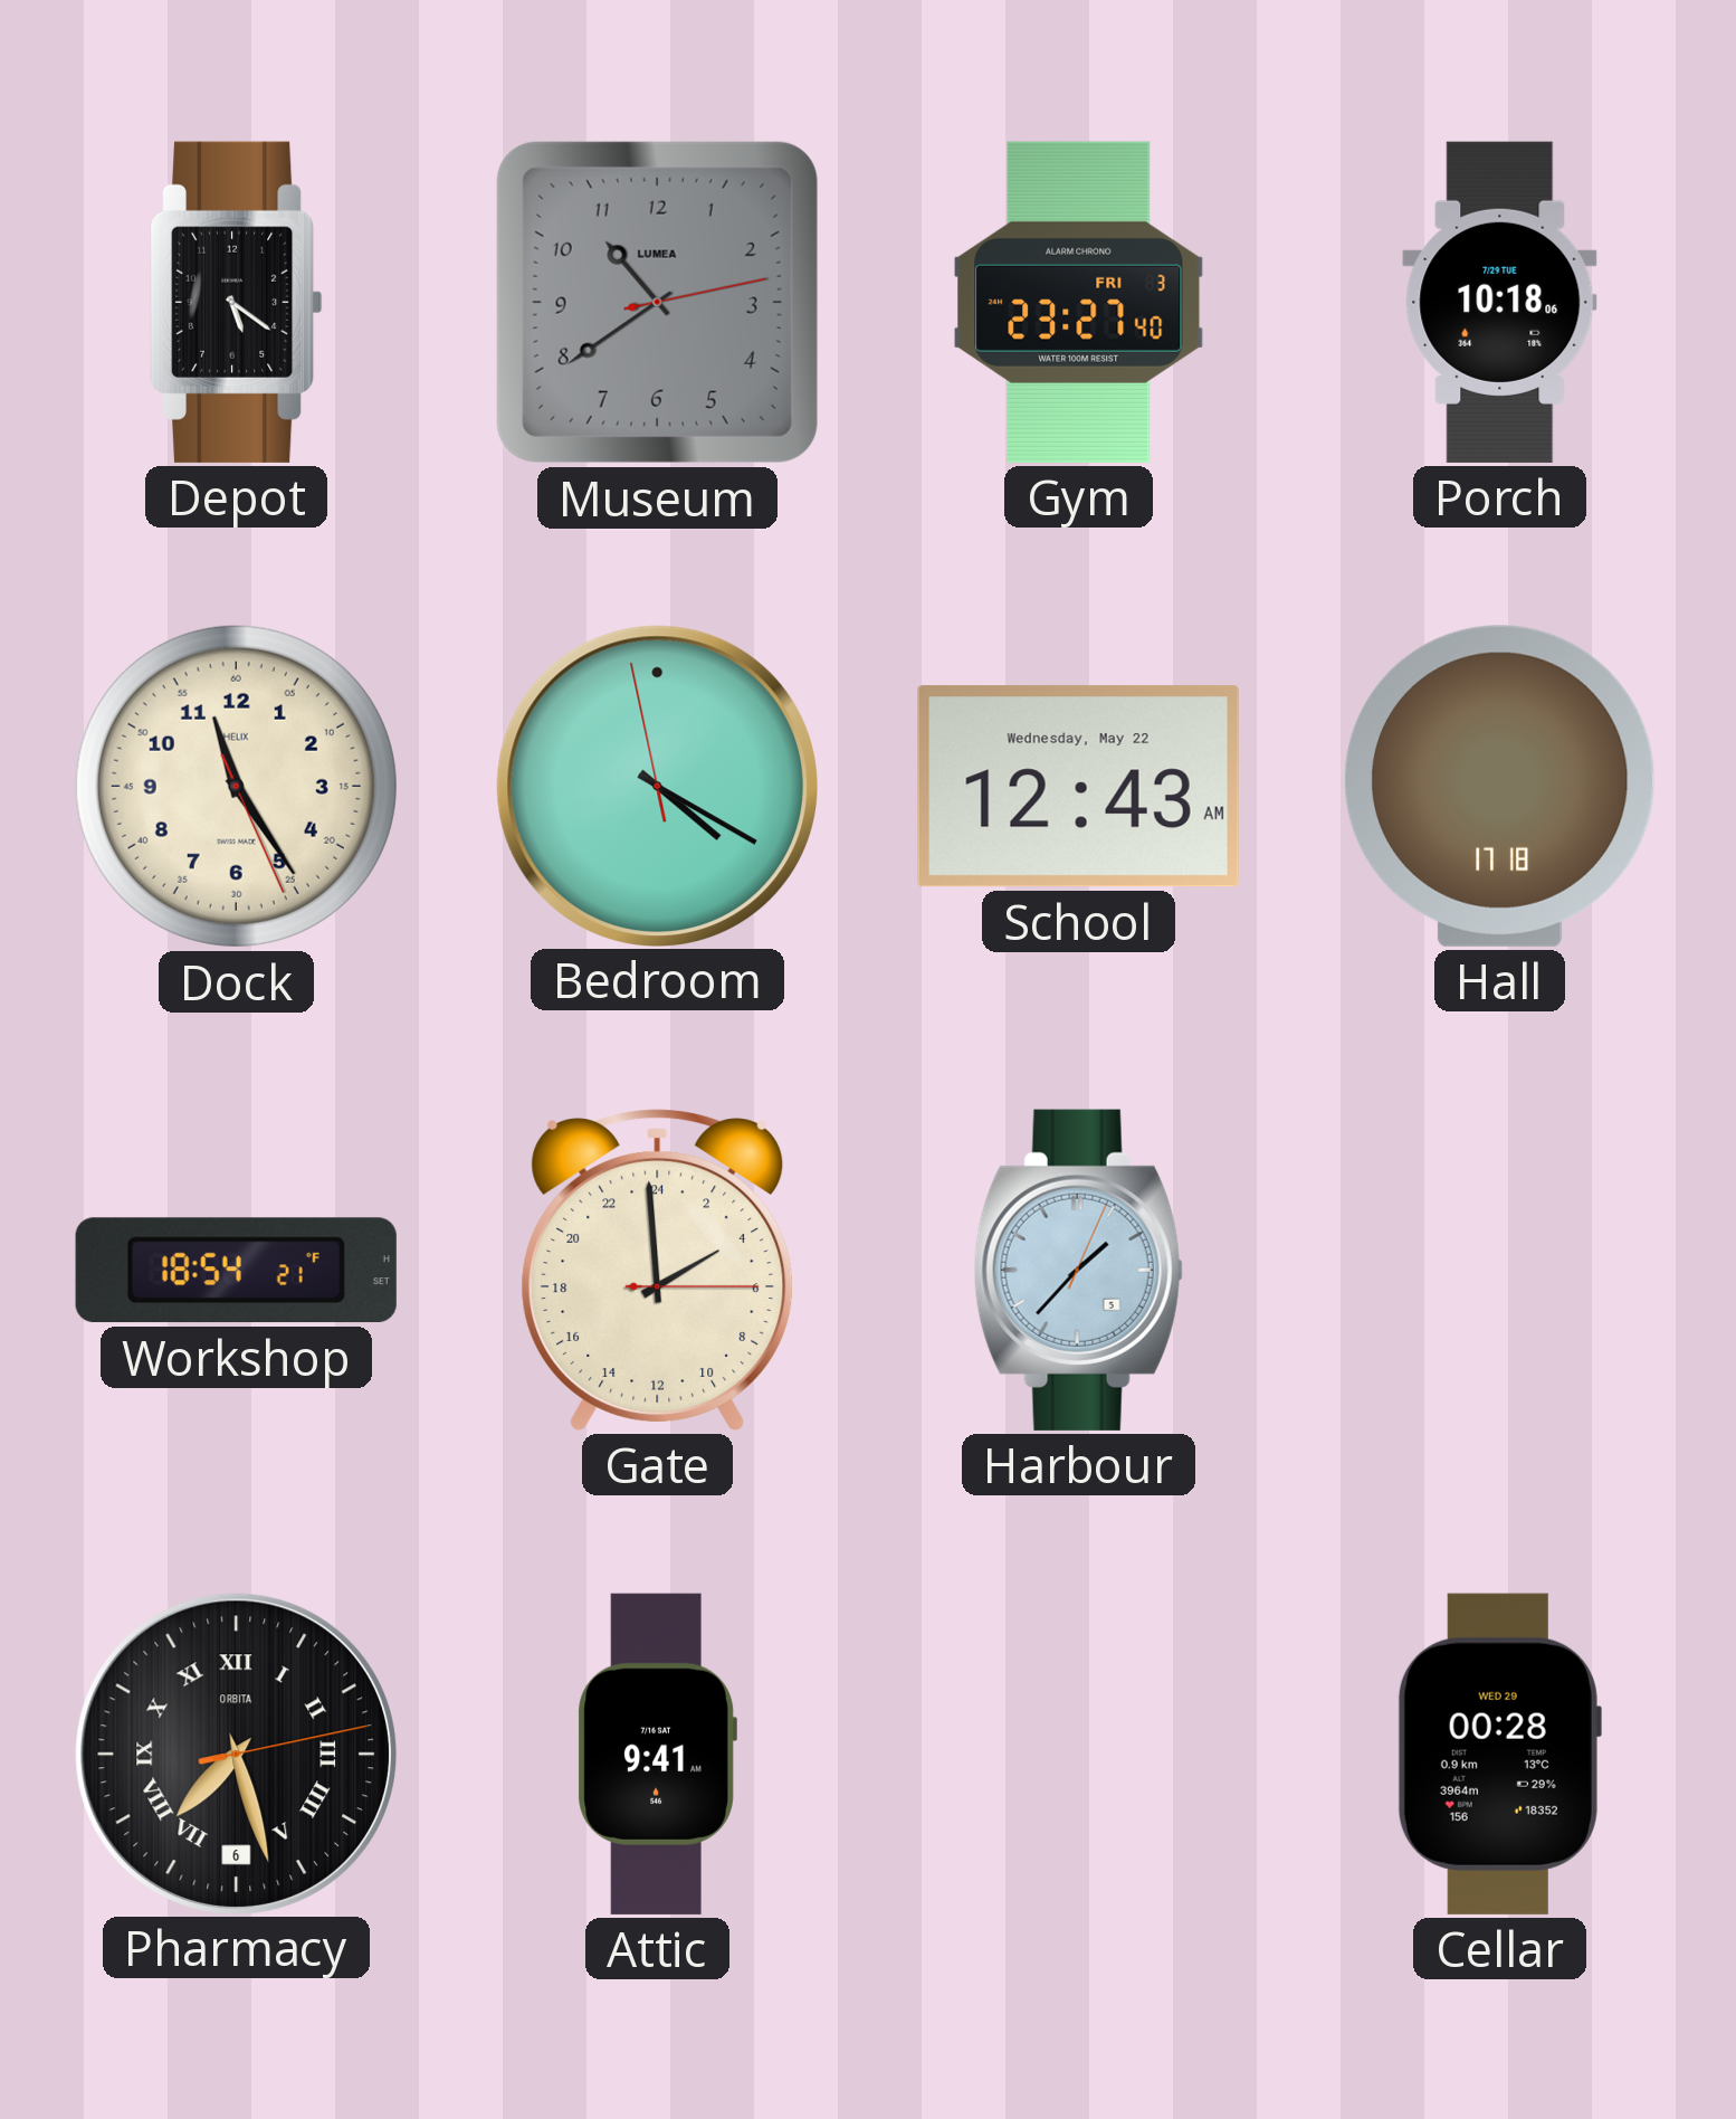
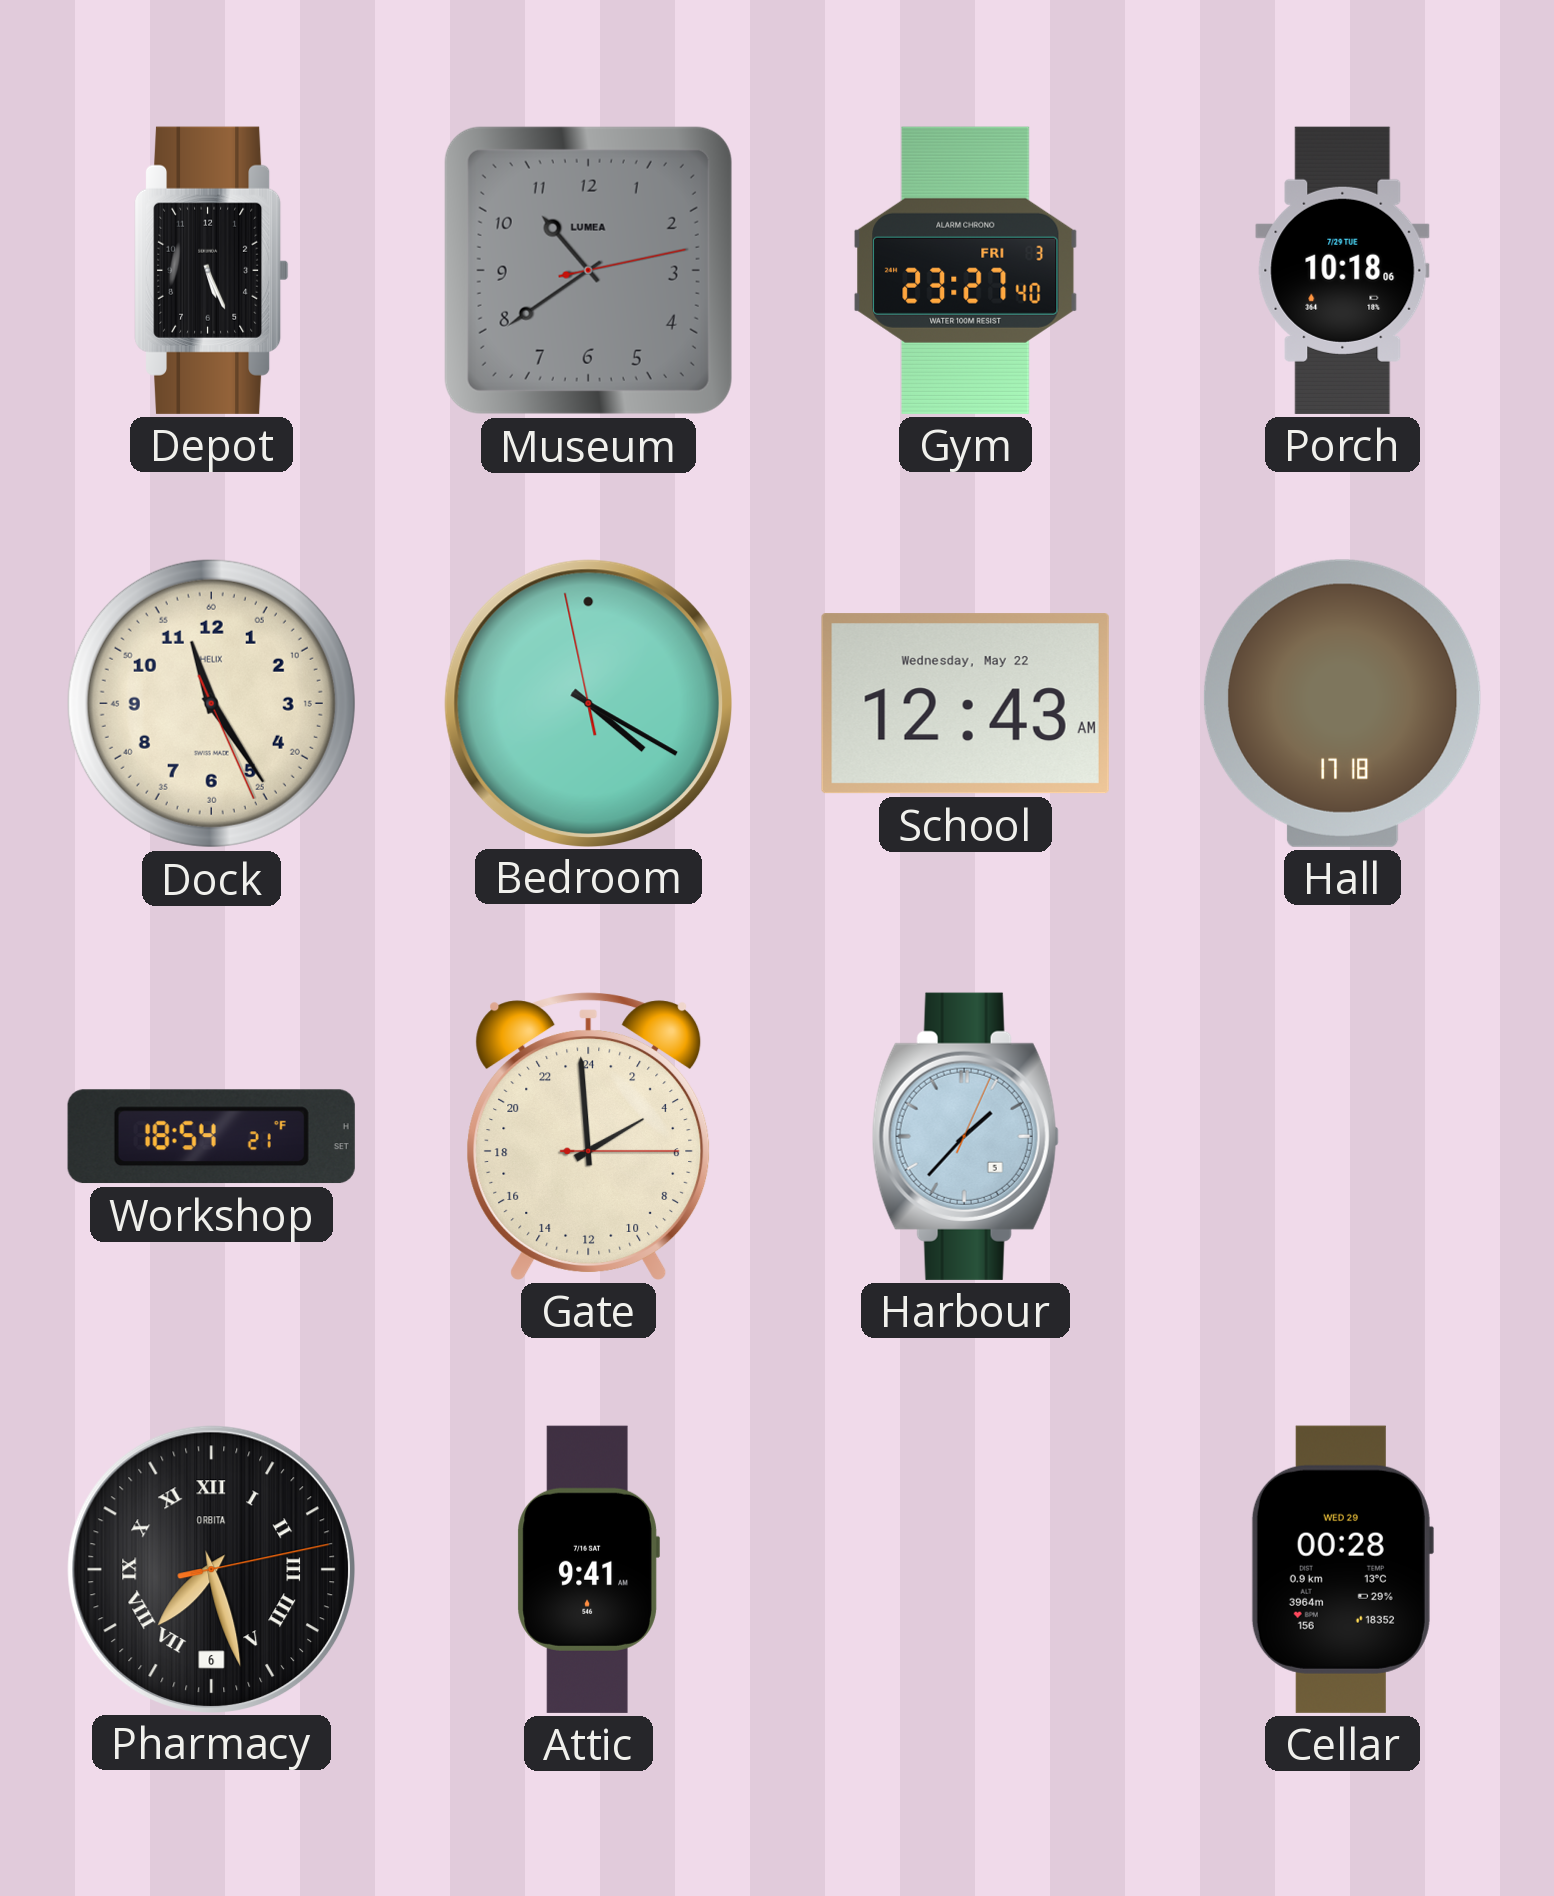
Depot: 5:21 -> 5:26 (212, 270)
